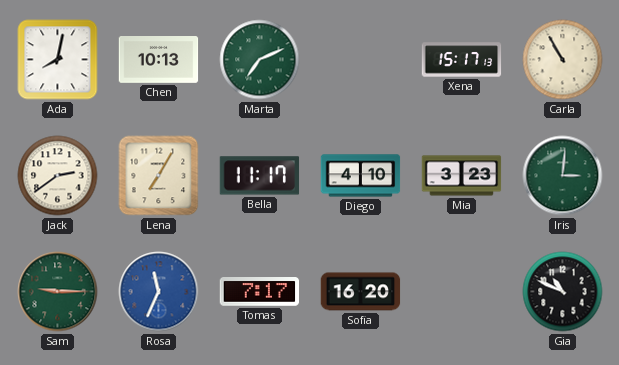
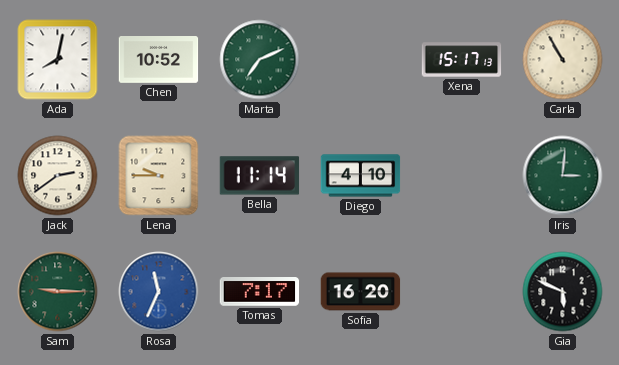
Chen: 10:13 -> 10:52 (159, 60)
Lena: 7:05 -> 9:45 (159, 176)
Bella: 11:17 -> 11:14 (260, 176)
Mia: 3:23 -> none (462, 176)
Gia: 10:49 -> 5:49 (563, 292)
